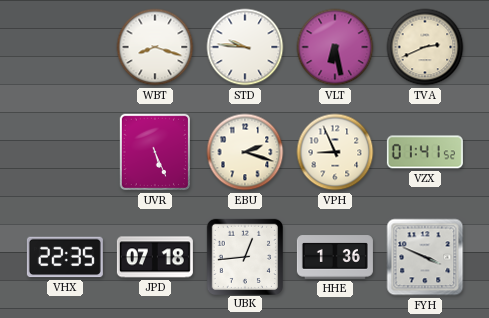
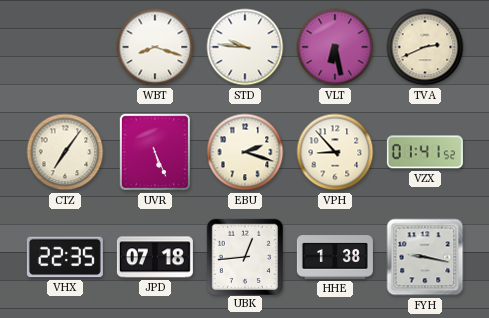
CTZ: none -> 7:06 (65, 152)
VPH: 8:56 -> 8:53 (335, 152)
HHE: 1:36 -> 1:38 (335, 257)
FYH: 3:49 -> 9:17 (425, 257)
